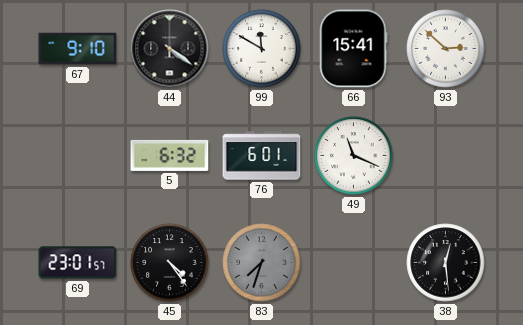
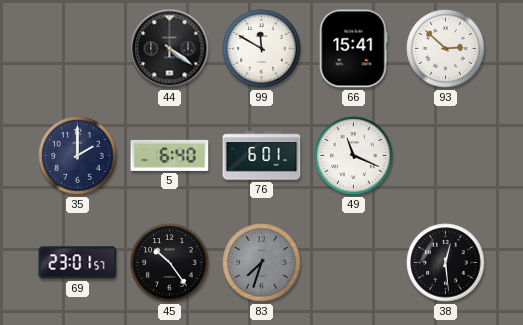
67: 9:10 -> none (78, 49)
35: none -> 2:00 (78, 156)
5: 6:32 -> 6:40 (170, 155)
45: 4:24 -> 10:24 (170, 263)
